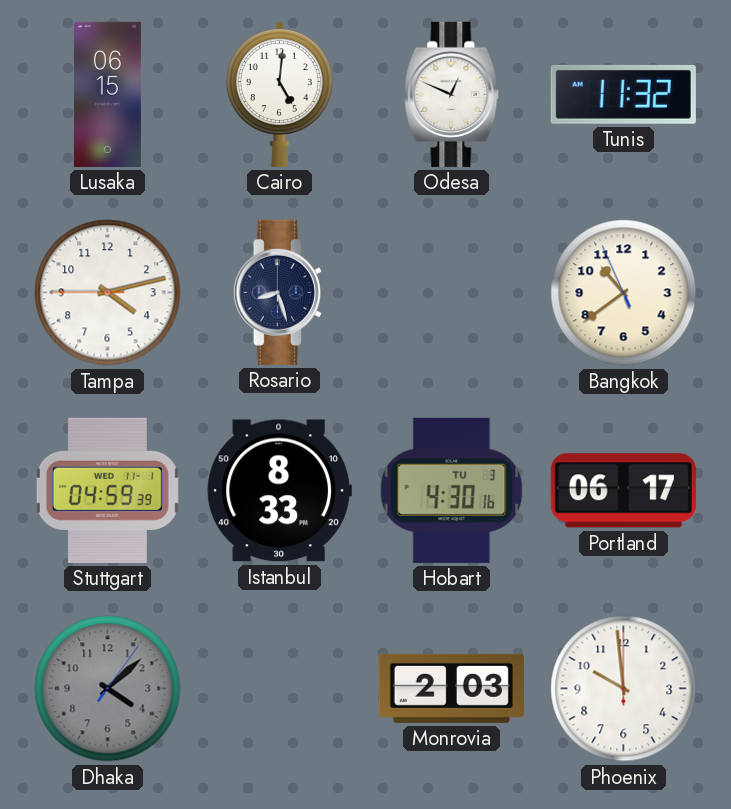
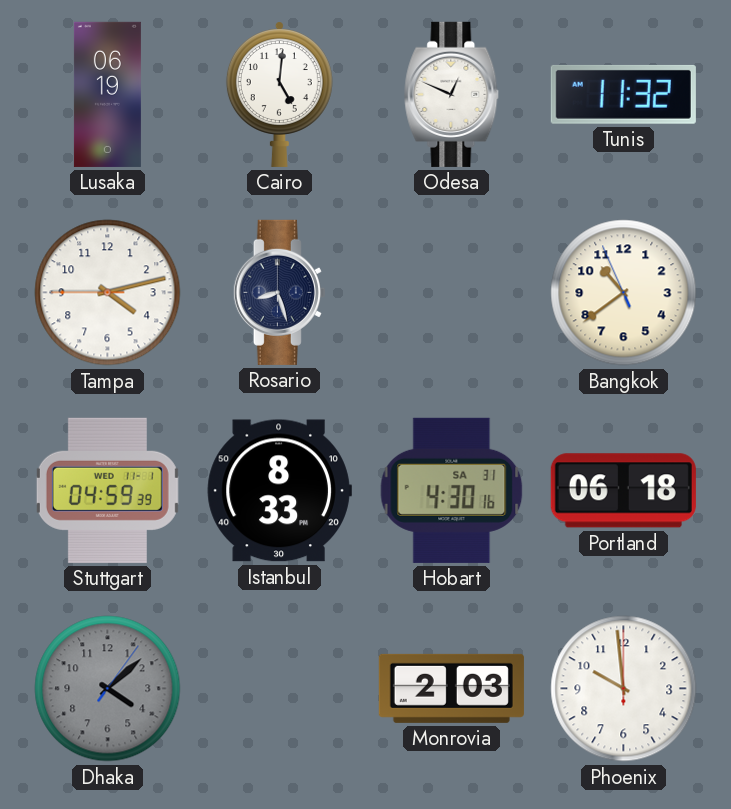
Lusaka: 06:15 -> 06:19 (107, 94)
Hobart date: TU 3 -> SA 31 (452, 490)
Portland: 06:17 -> 06:18 (623, 491)
